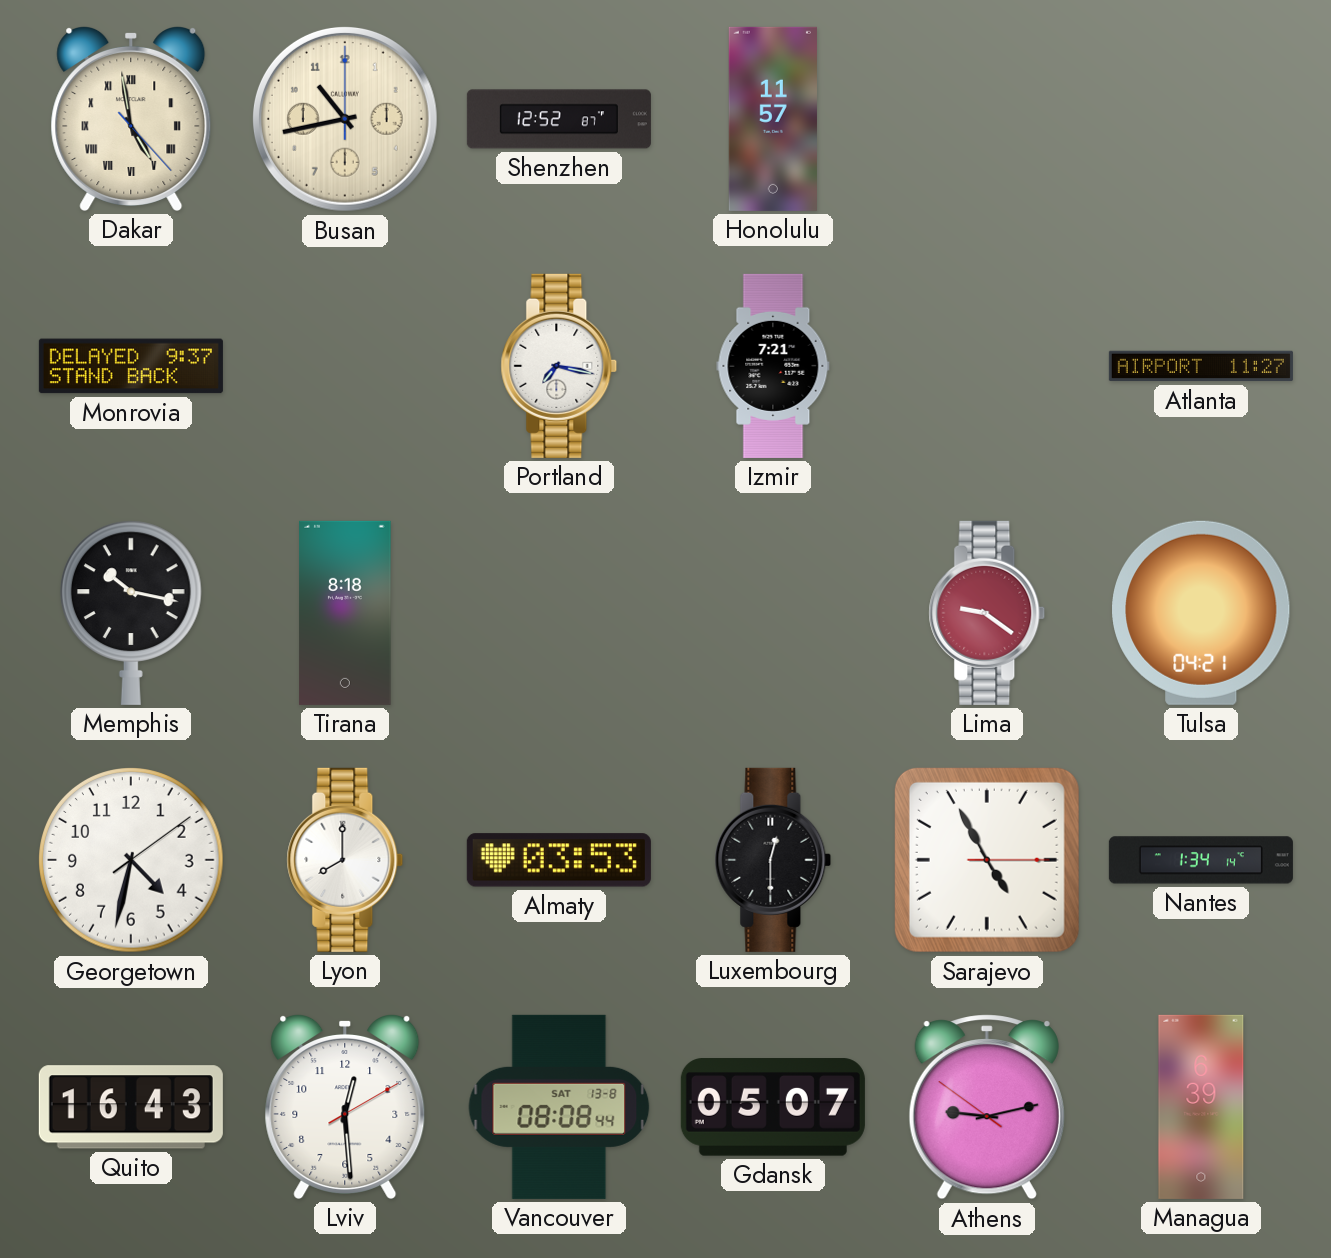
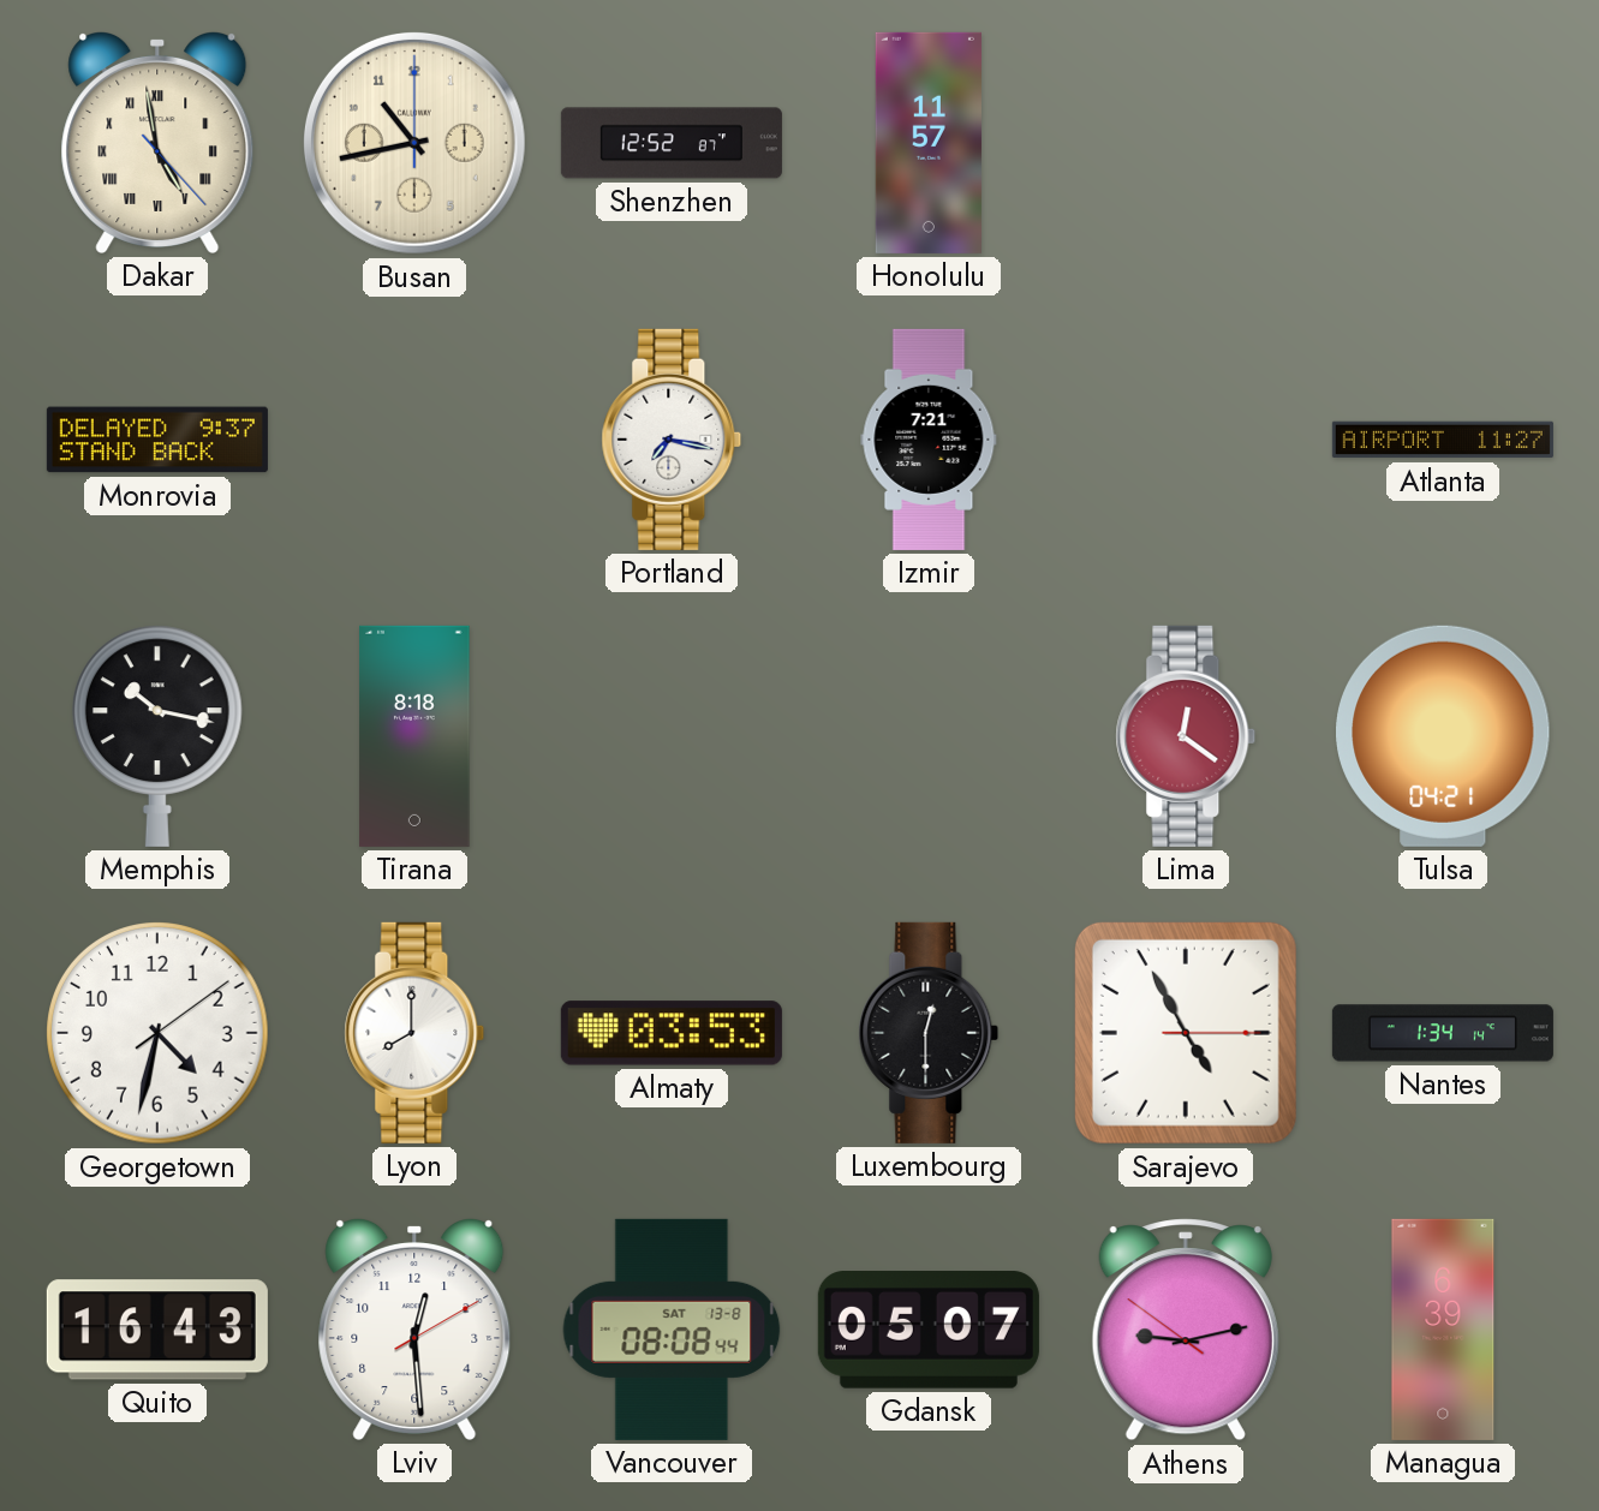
Lima: 9:21 -> 12:21 (1186, 736)
